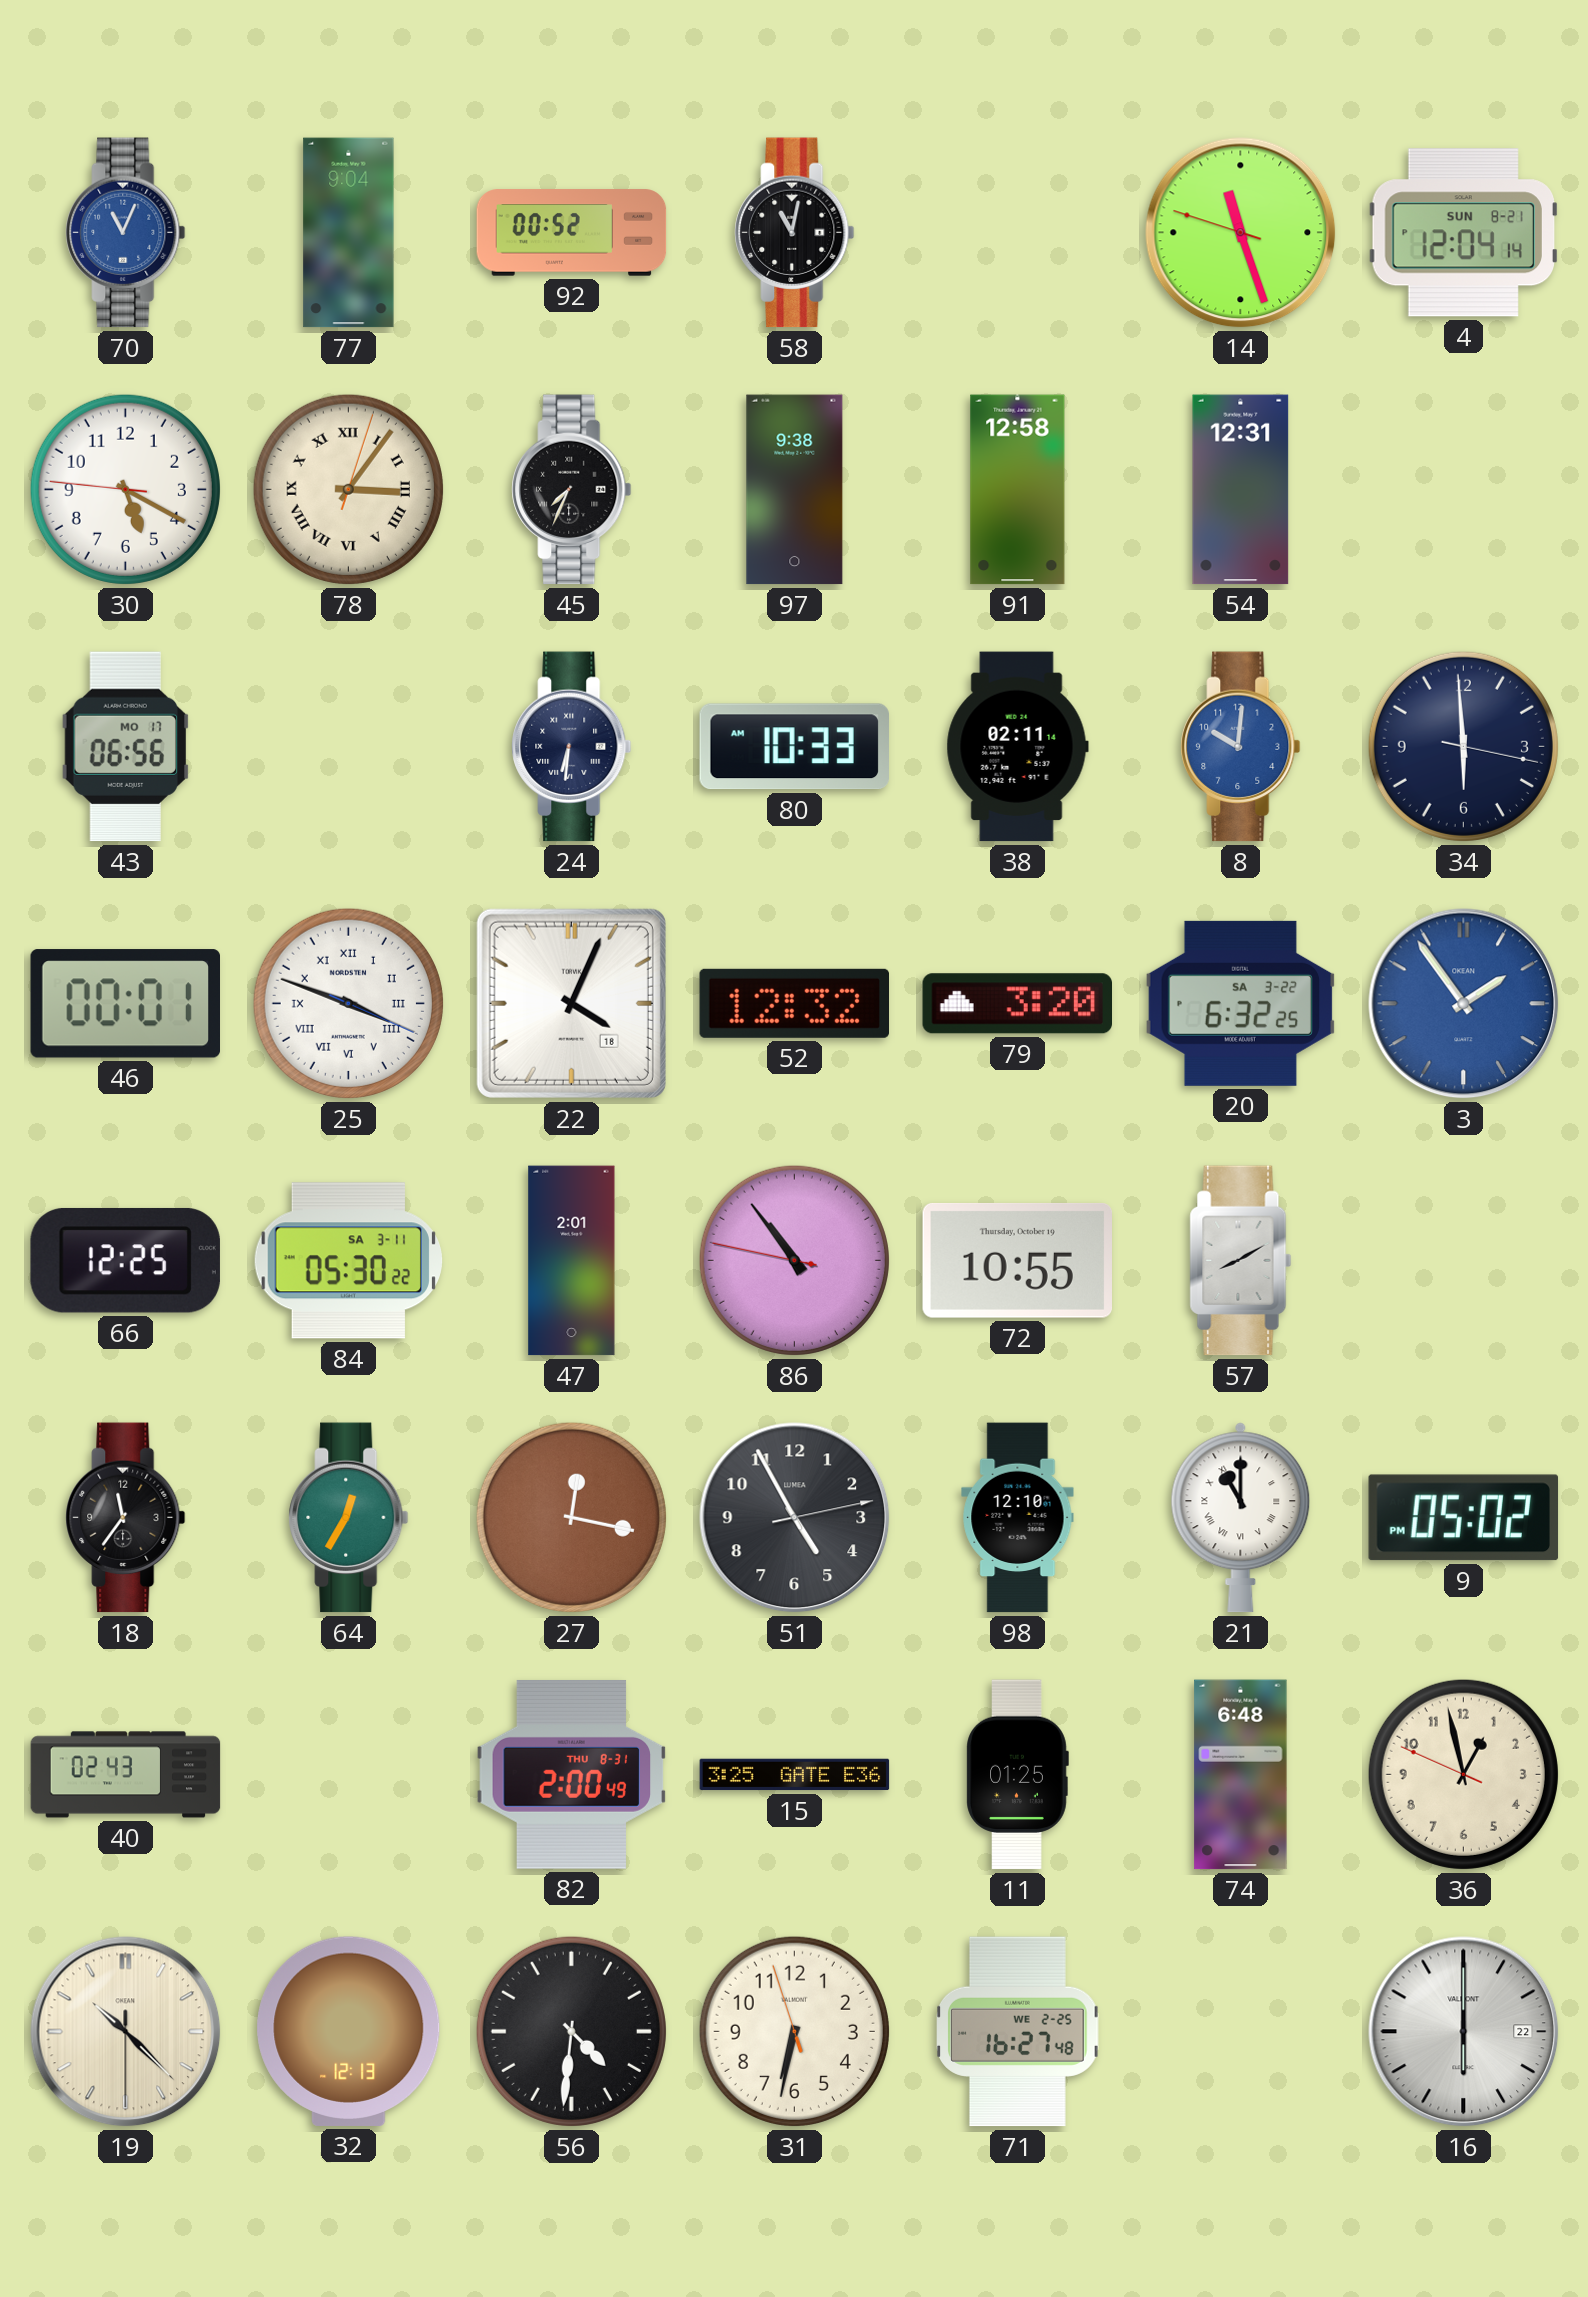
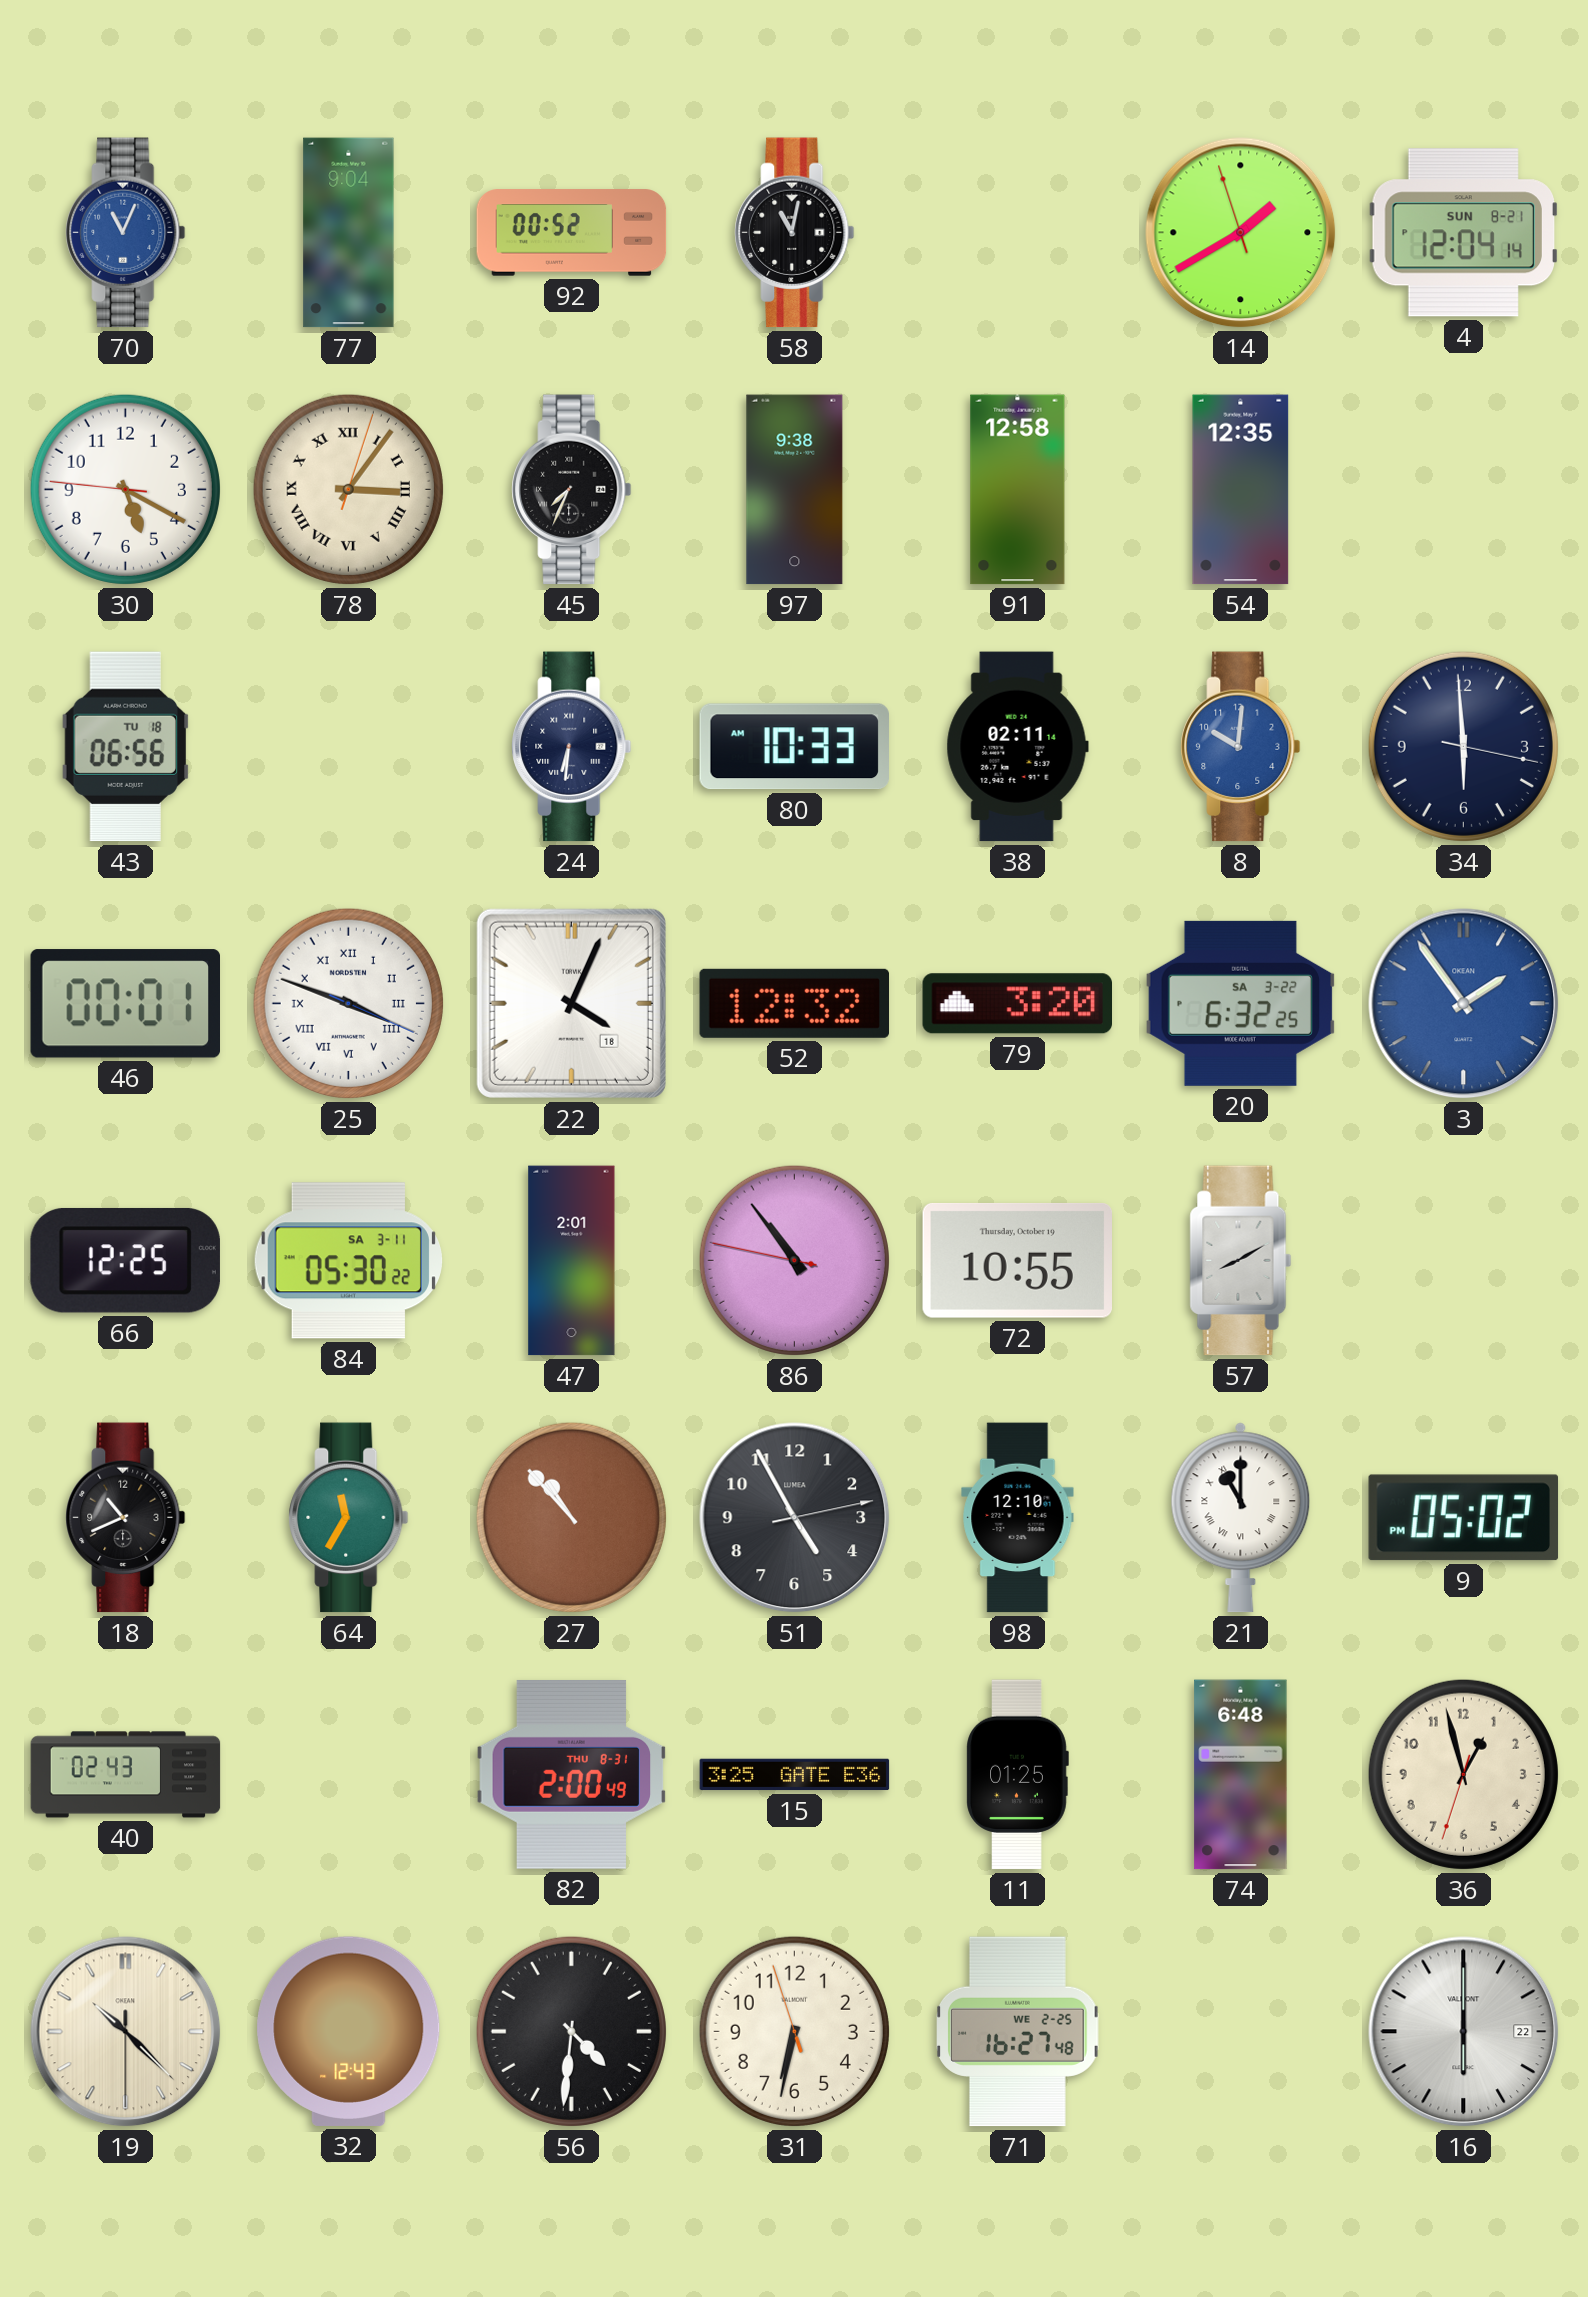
14: 11:26 -> 1:39 (1241, 233)
54: 12:31 -> 12:35 (1241, 490)
43 date: MO 17 -> TU 18 (126, 747)
18: 11:36 -> 10:41 (126, 1518)
64: 12:35 -> 11:35 (349, 1518)
27: 12:17 -> 10:53 (571, 1517)
36: 12:57:49 -> 12:57:33 (1463, 1774)
32: 12:13 -> 12:43 (349, 2031)
